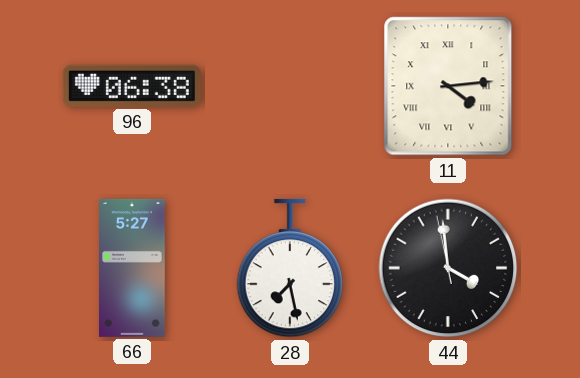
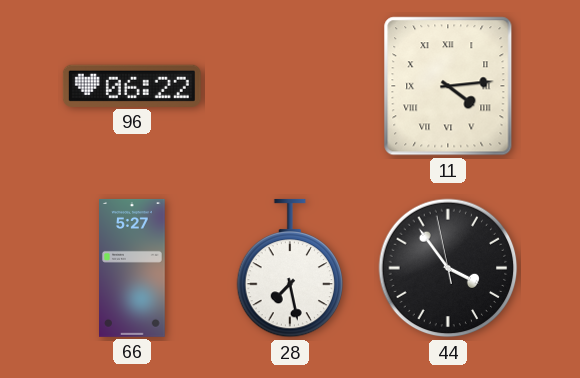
96: 06:38 -> 06:22 (132, 86)
44: 3:58 -> 3:53 (448, 268)
